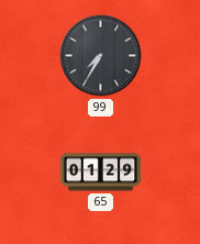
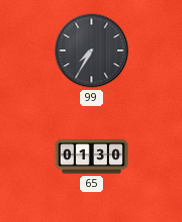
65: 01:29 -> 01:30 (92, 157)
